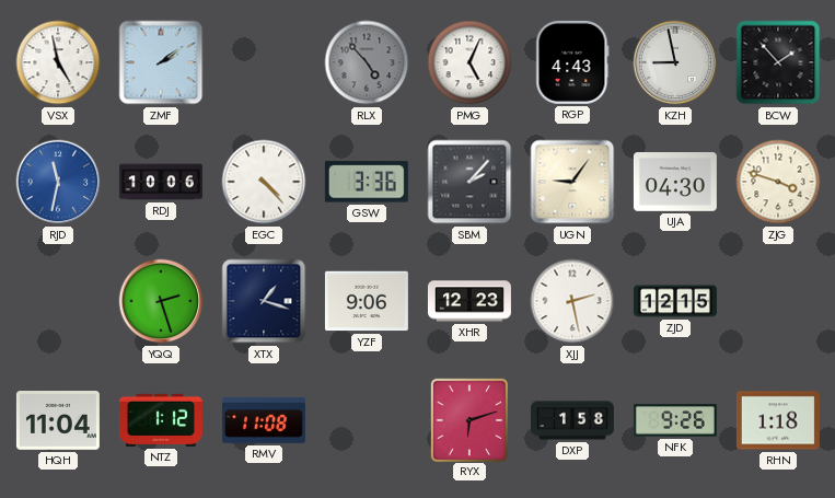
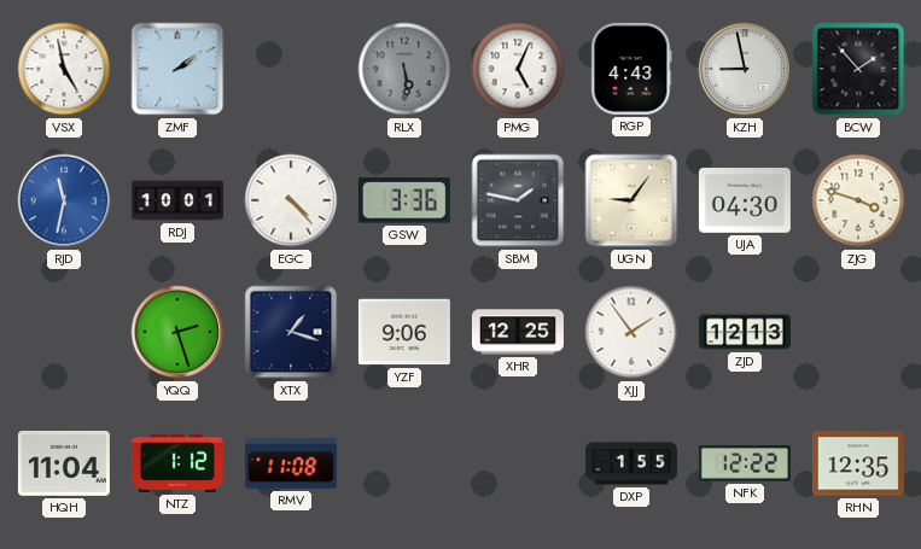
RLX: 4:53 -> 5:29 (404, 69)
RDJ: 10:06 -> 10:01 (177, 200)
SBM: 2:07 -> 1:47 (518, 200)
XHR: 12:23 -> 12:25 (518, 332)
XJJ: 2:28 -> 1:54 (631, 332)
ZJD: 12:15 -> 12:13 (745, 332)
RYX: 6:12 -> none (468, 419)
DXP: 1:58 -> 1:55 (631, 463)
NFK: 9:26 -> 12:22 (745, 463)
RHN: 1:18 -> 12:35 (858, 463)
